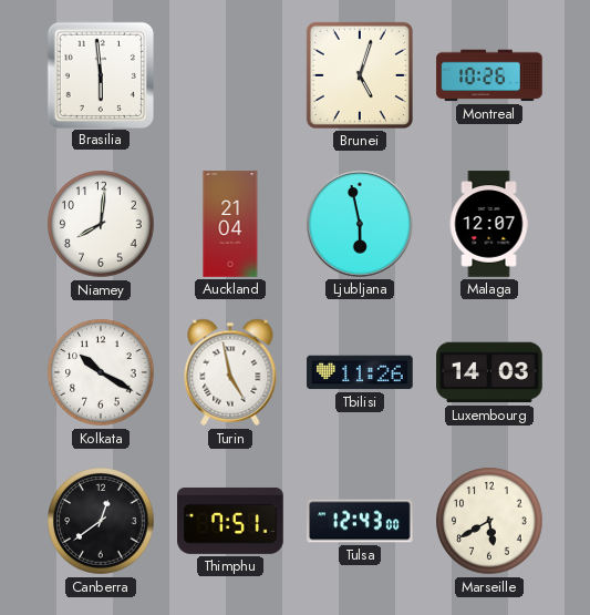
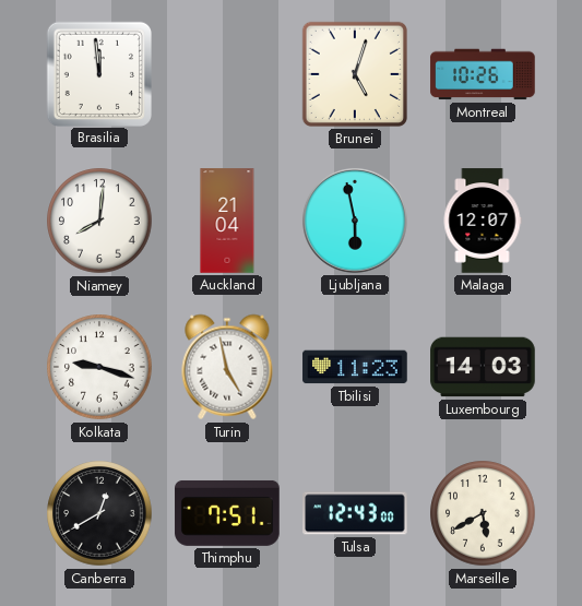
Brasilia: 5:59 -> 11:59 (98, 73)
Kolkata: 10:20 -> 9:18 (99, 367)
Tbilisi: 11:26 -> 11:23 (355, 367)
Canberra: 12:39 -> 12:40 (99, 513)
